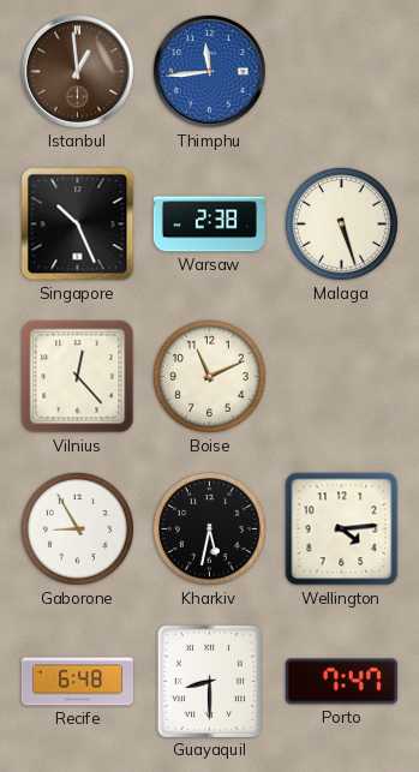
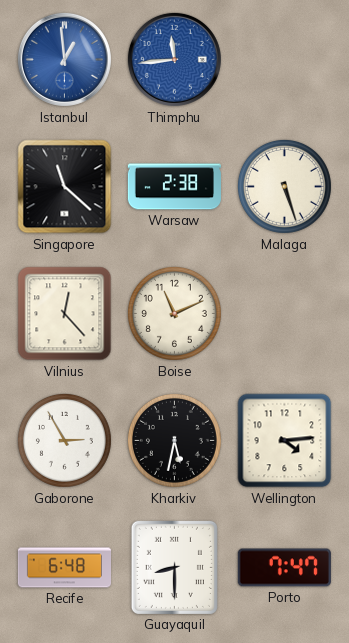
Istanbul dial: brown -> blue (64, 59)
Singapore: 10:26 -> 11:22 (65, 187)
Gaborone: 8:55 -> 2:55 (64, 440)
